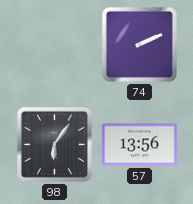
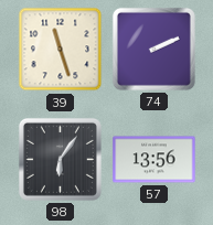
39: none -> 11:27 (61, 50)
